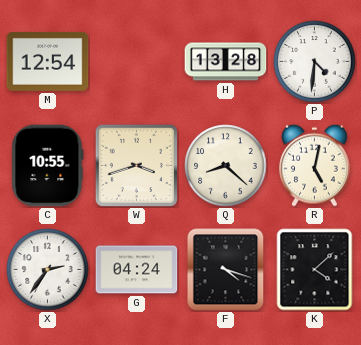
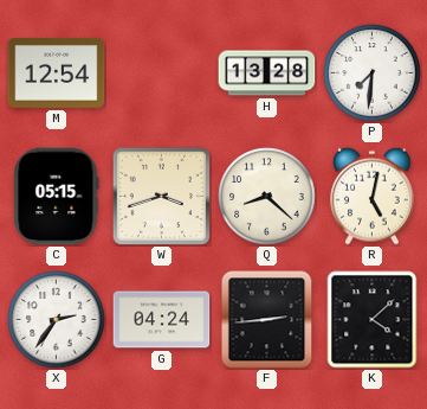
P: 4:31 -> 7:31 (373, 74)
C: 10:55 -> 05:15 (57, 197)
F: 4:18 -> 2:44 (267, 320)
